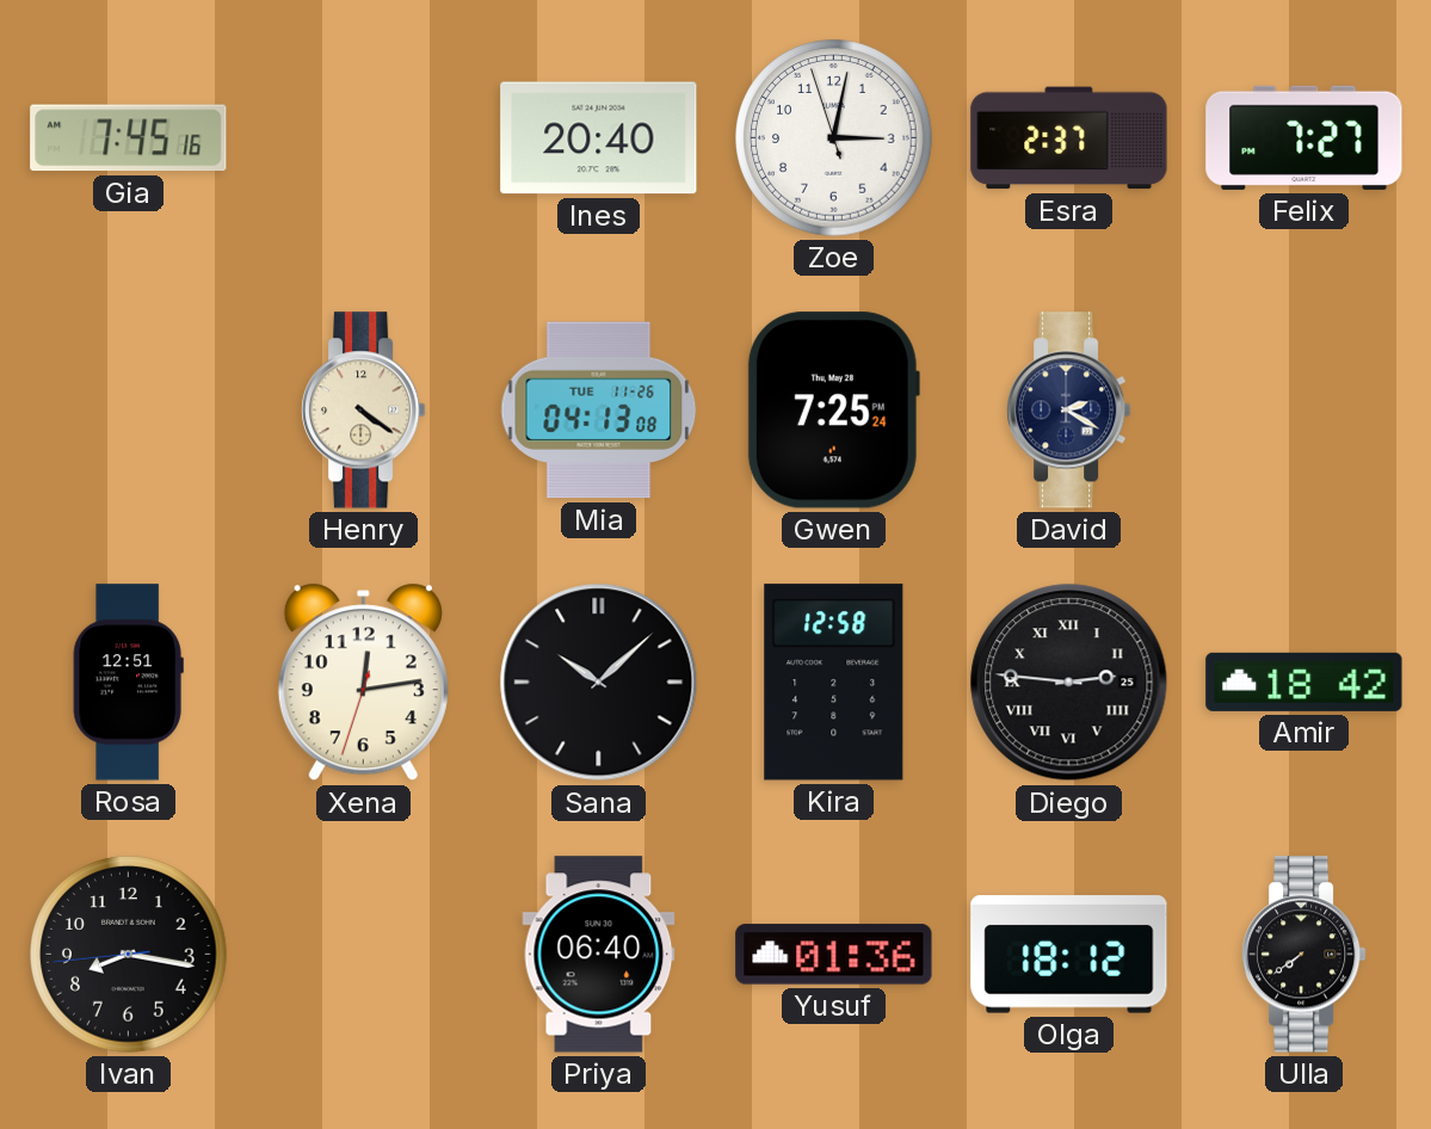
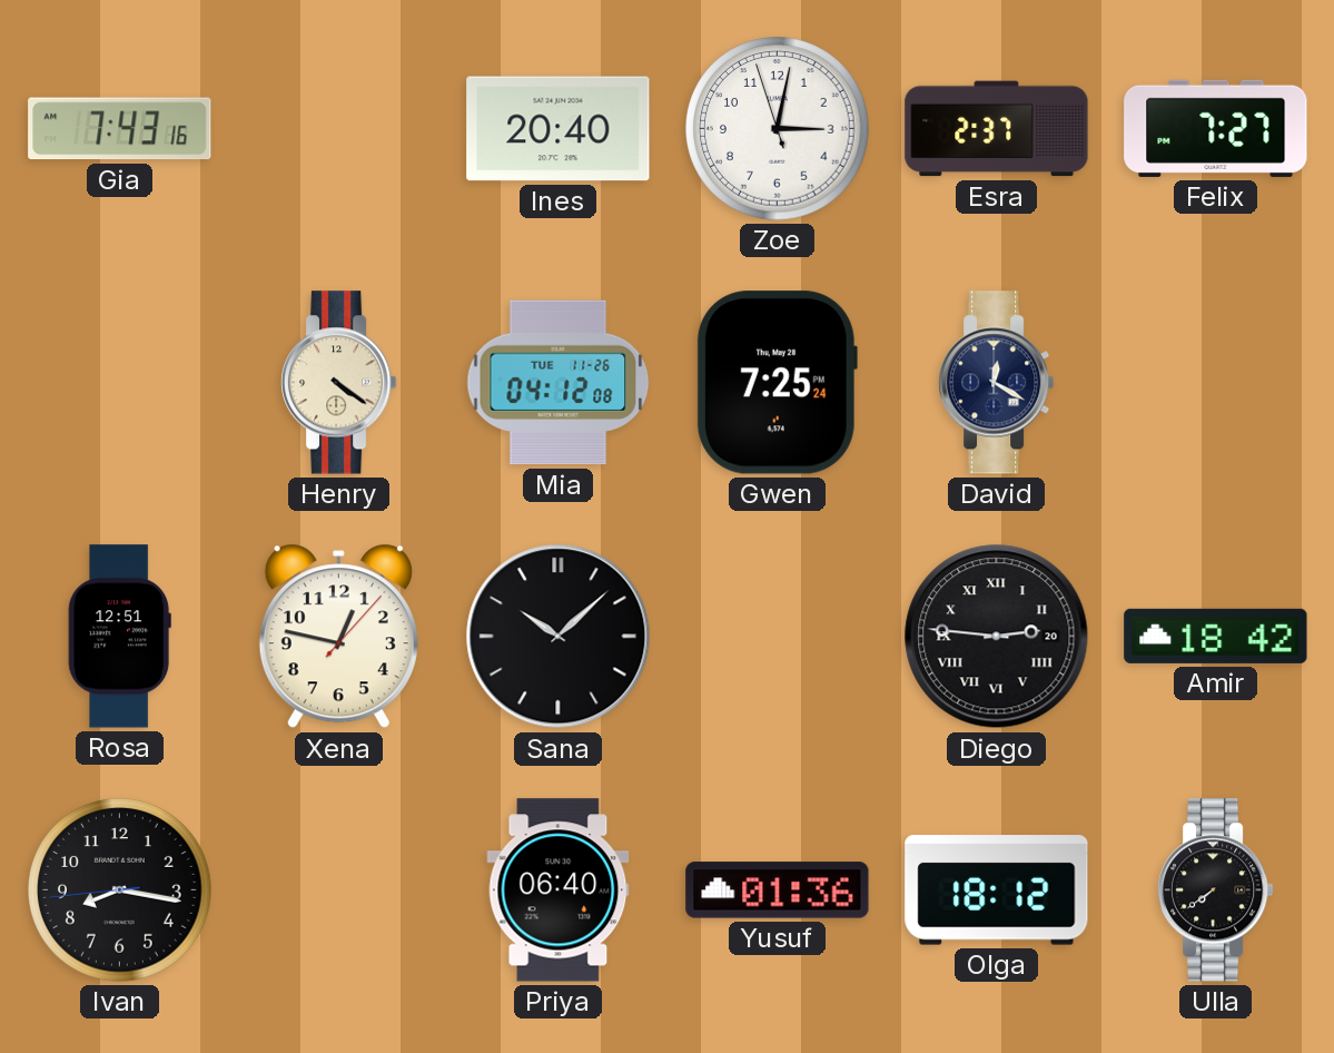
Gia: 7:45 -> 7:43 (120, 129)
Mia: 04:13 -> 04:12 (559, 383)
David: 2:20 -> 12:20 (997, 383)
Xena: 12:13 -> 12:47 (338, 637)
Kira: 12:58 -> none (834, 683)
Diego date: 25 -> 20 (997, 637)
